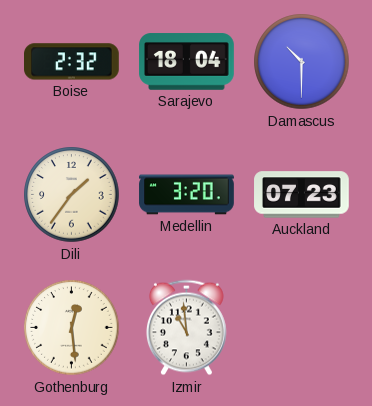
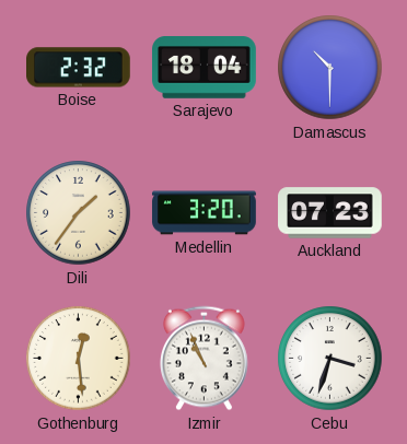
Izmir: 10:59 -> 10:56 (203, 359)
Cebu: none -> 3:33 (330, 359)
